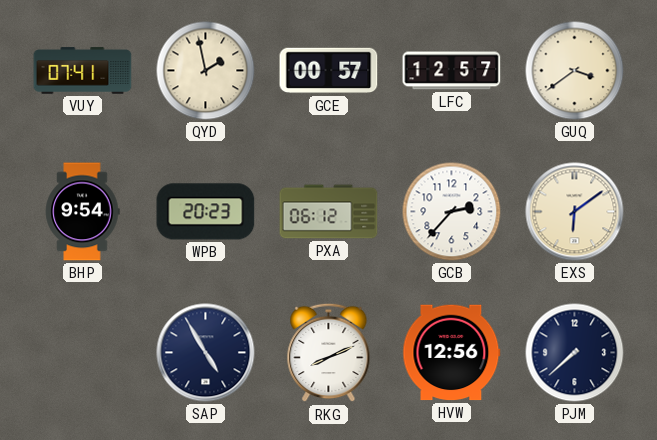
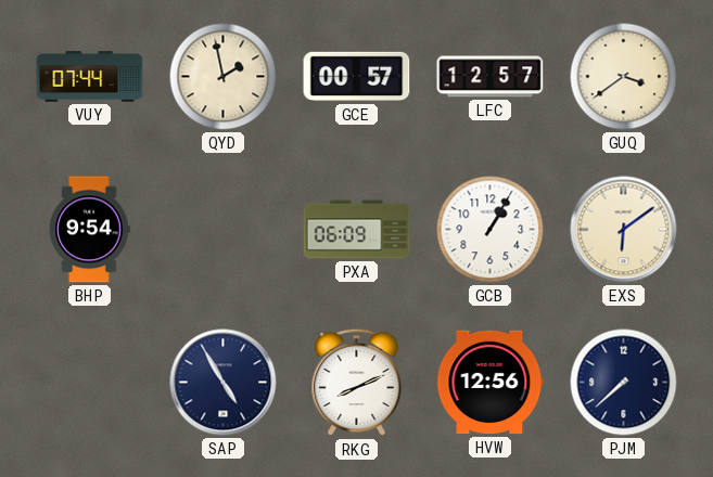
VUY: 07:41 -> 07:44 (90, 77)
WPB: 20:23 -> none (206, 212)
PXA: 06:12 -> 06:09 (357, 230)
GCB: 2:37 -> 1:05 (491, 230)
